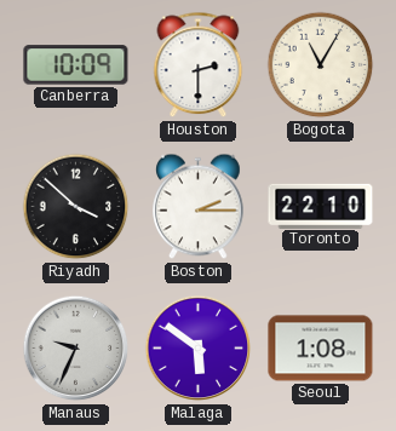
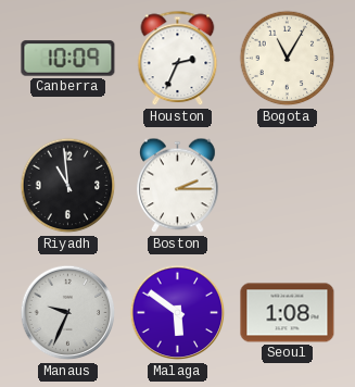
Houston: 2:30 -> 2:34 (178, 59)
Riyadh: 3:52 -> 10:59 (68, 186)
Toronto: 22:10 -> none (321, 206)
